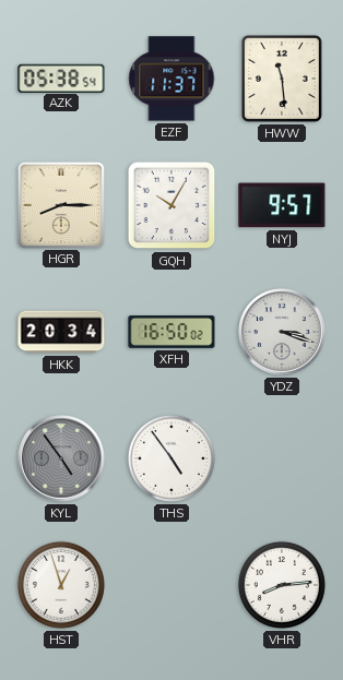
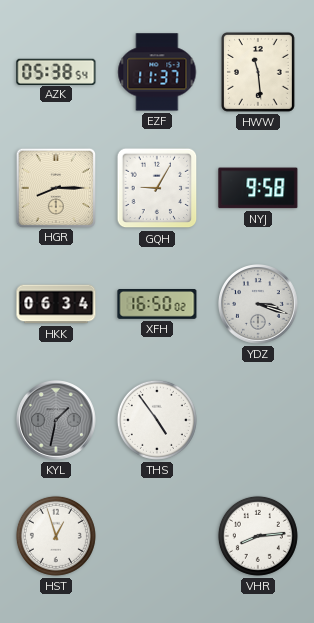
GQH: 10:05 -> 9:05 (157, 188)
NYJ: 9:57 -> 9:58 (258, 188)
HKK: 20:34 -> 06:34 (56, 304)
KYL: 4:54 -> 1:32 (56, 420)
